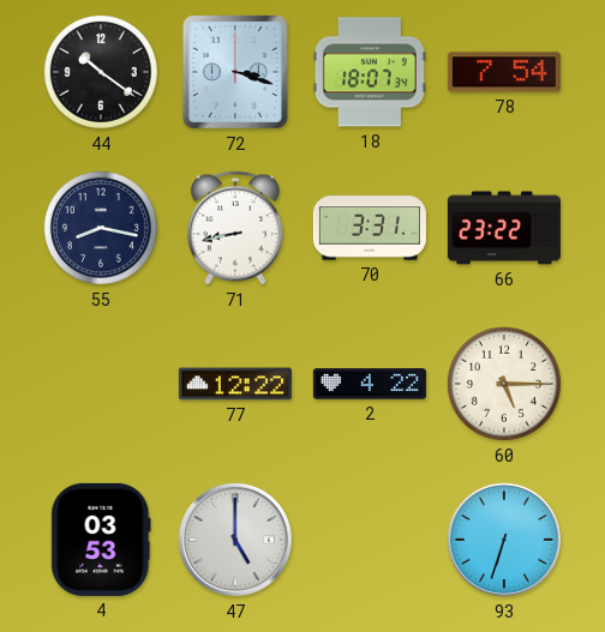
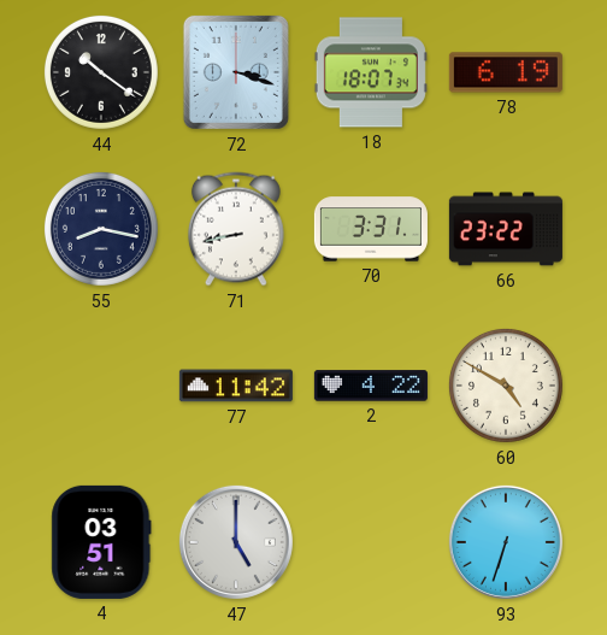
78: 7:54 -> 6:19 (506, 72)
77: 12:22 -> 11:42 (236, 386)
60: 5:15 -> 4:50 (506, 386)
4: 03:53 -> 03:51 (101, 542)
